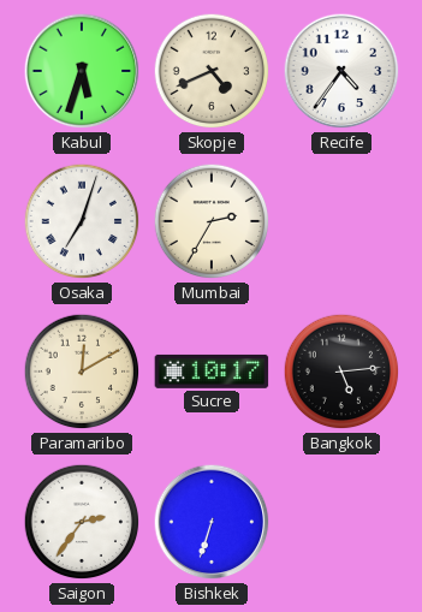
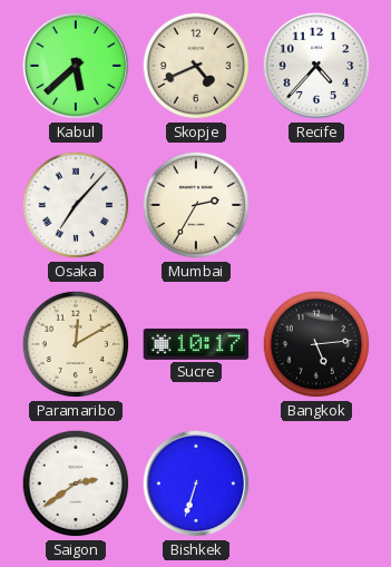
Kabul: 5:33 -> 5:38 (76, 66)
Recife: 4:36 -> 4:37 (316, 66)
Osaka: 7:03 -> 7:07 (76, 205)
Saigon: 2:36 -> 2:39 (76, 483)
